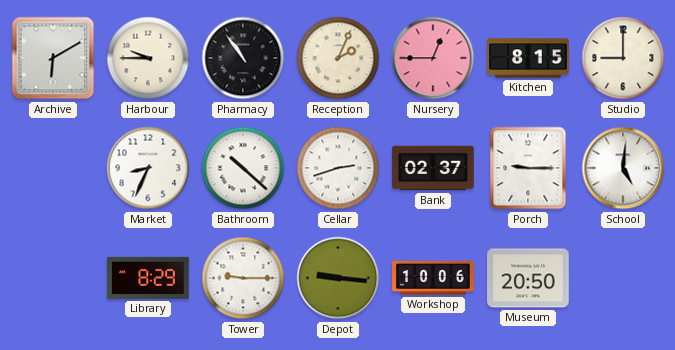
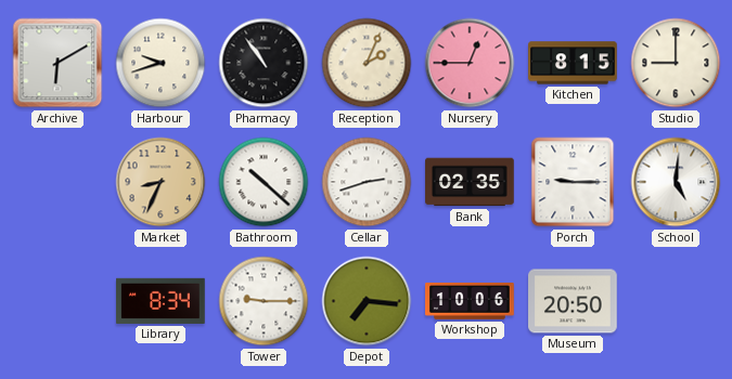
Harbour: 9:45 -> 9:42 (160, 63)
Market dial: white -> champagne (160, 182)
Bank: 02:37 -> 02:35 (470, 182)
Library: 8:29 -> 8:34 (162, 301)
Depot: 9:16 -> 7:16 (367, 301)
